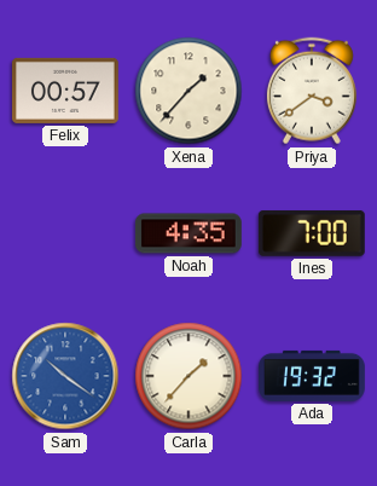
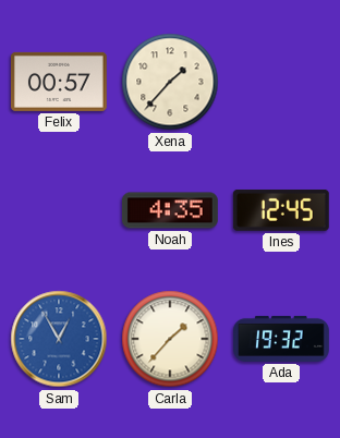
Priya: 3:39 -> none (312, 91)
Ines: 7:00 -> 12:45 (281, 210)
Sam: 10:21 -> 12:55 (59, 339)
